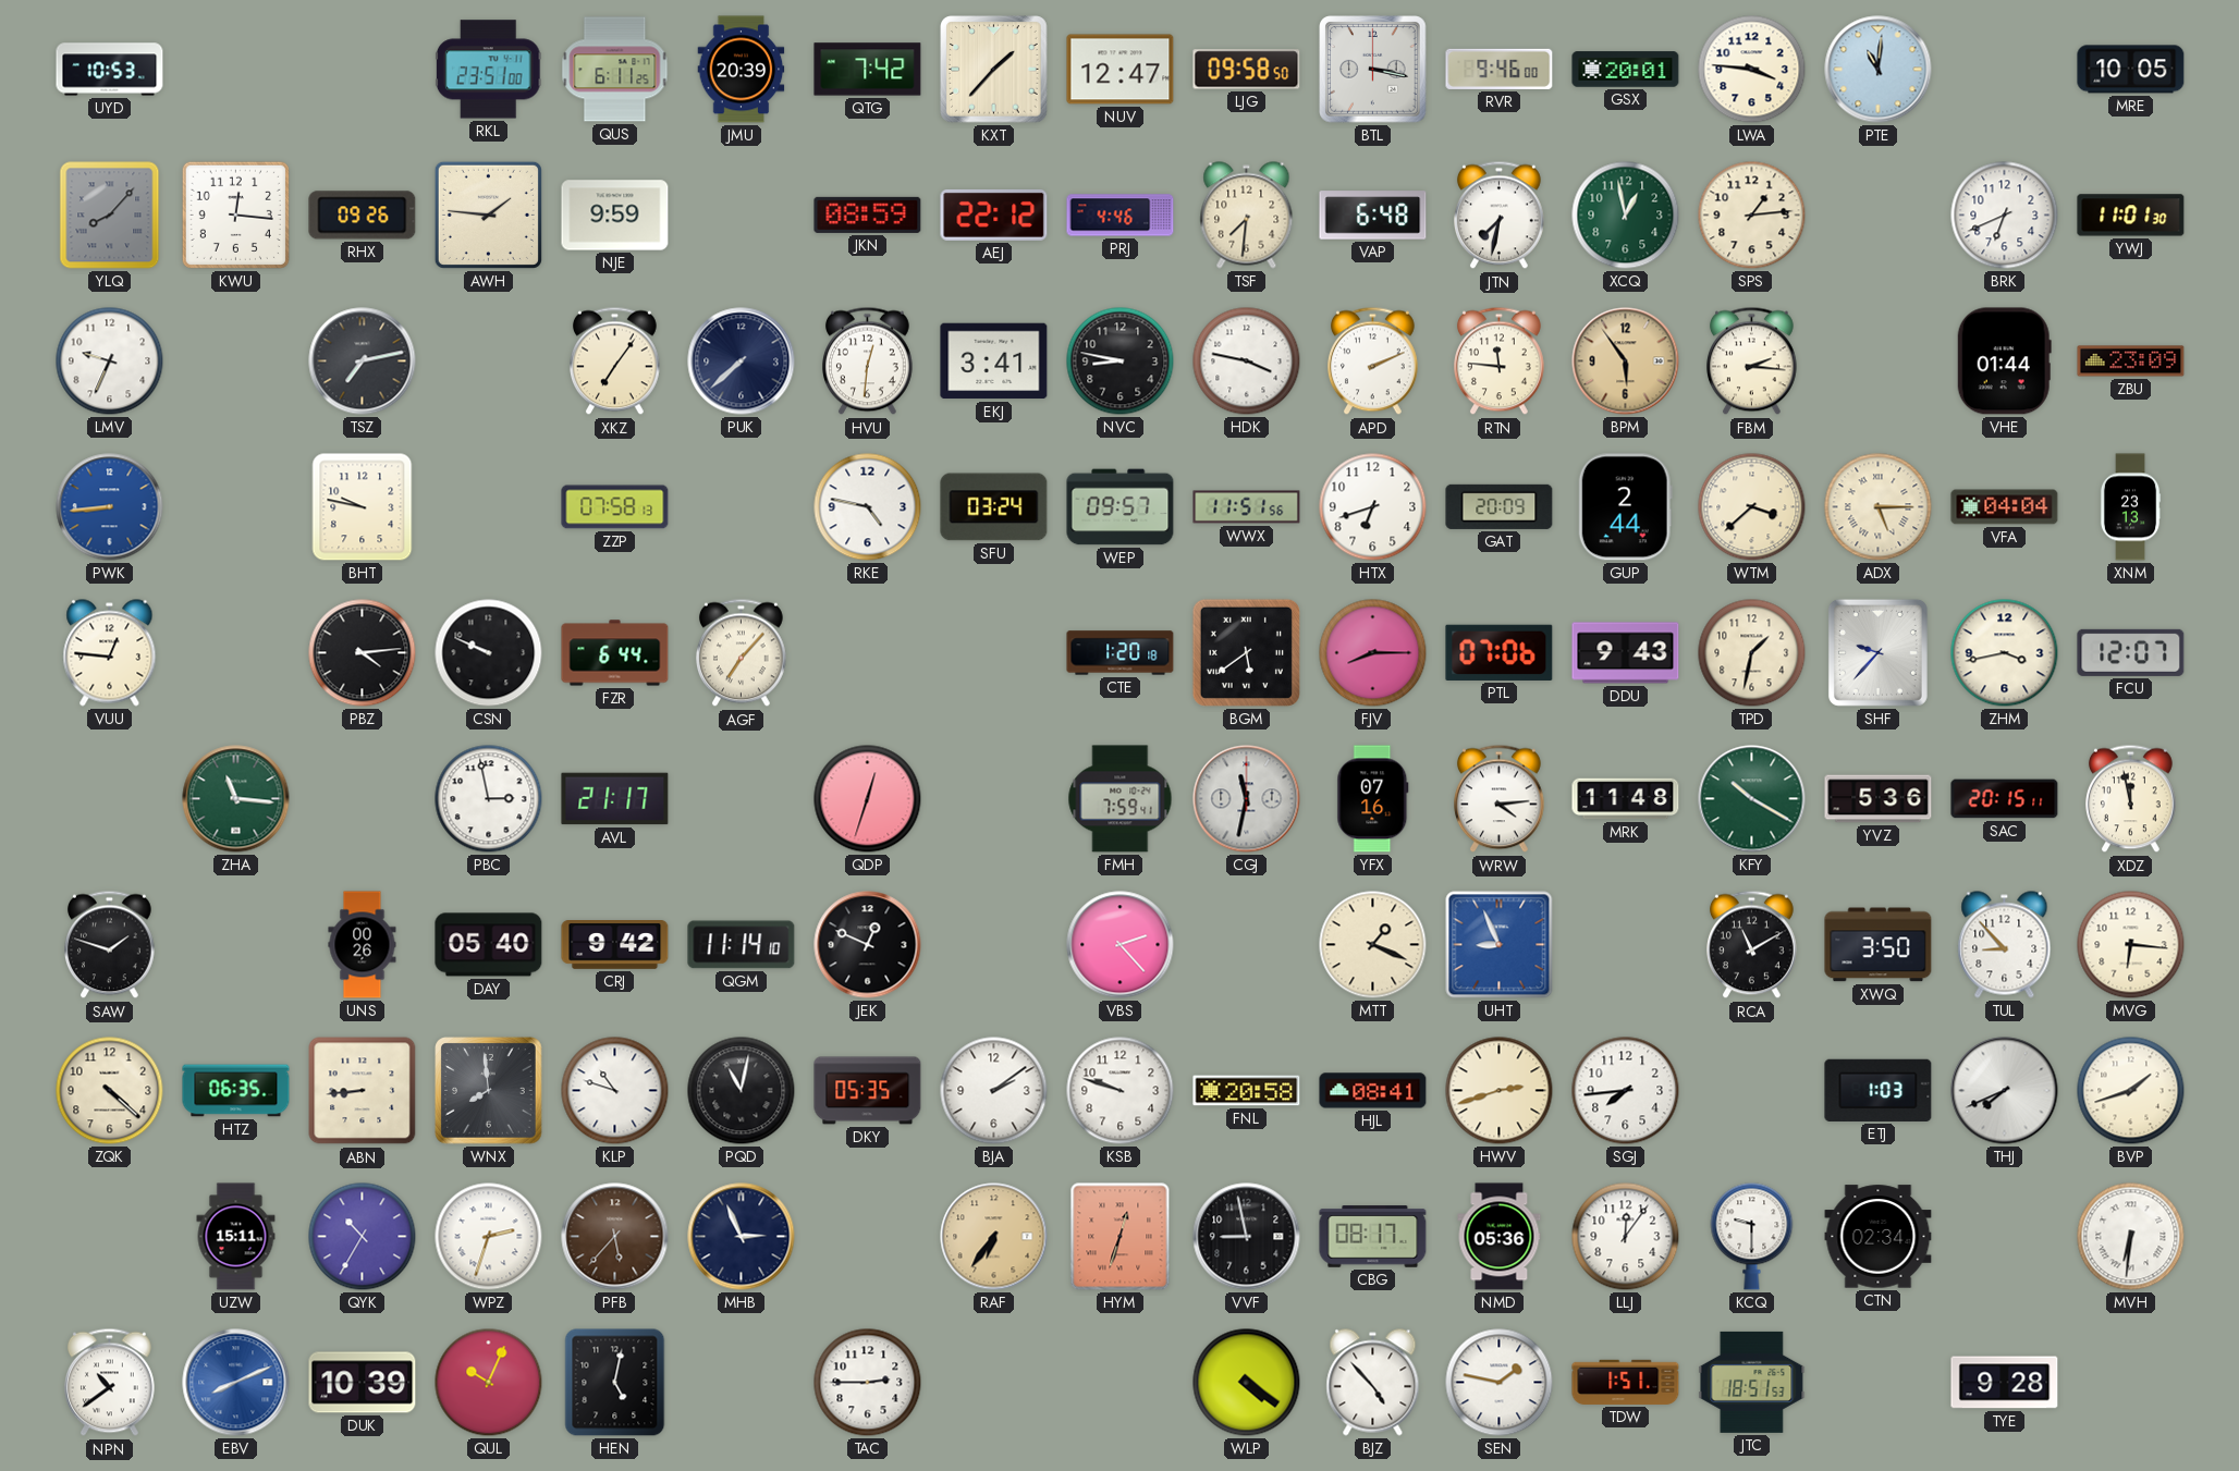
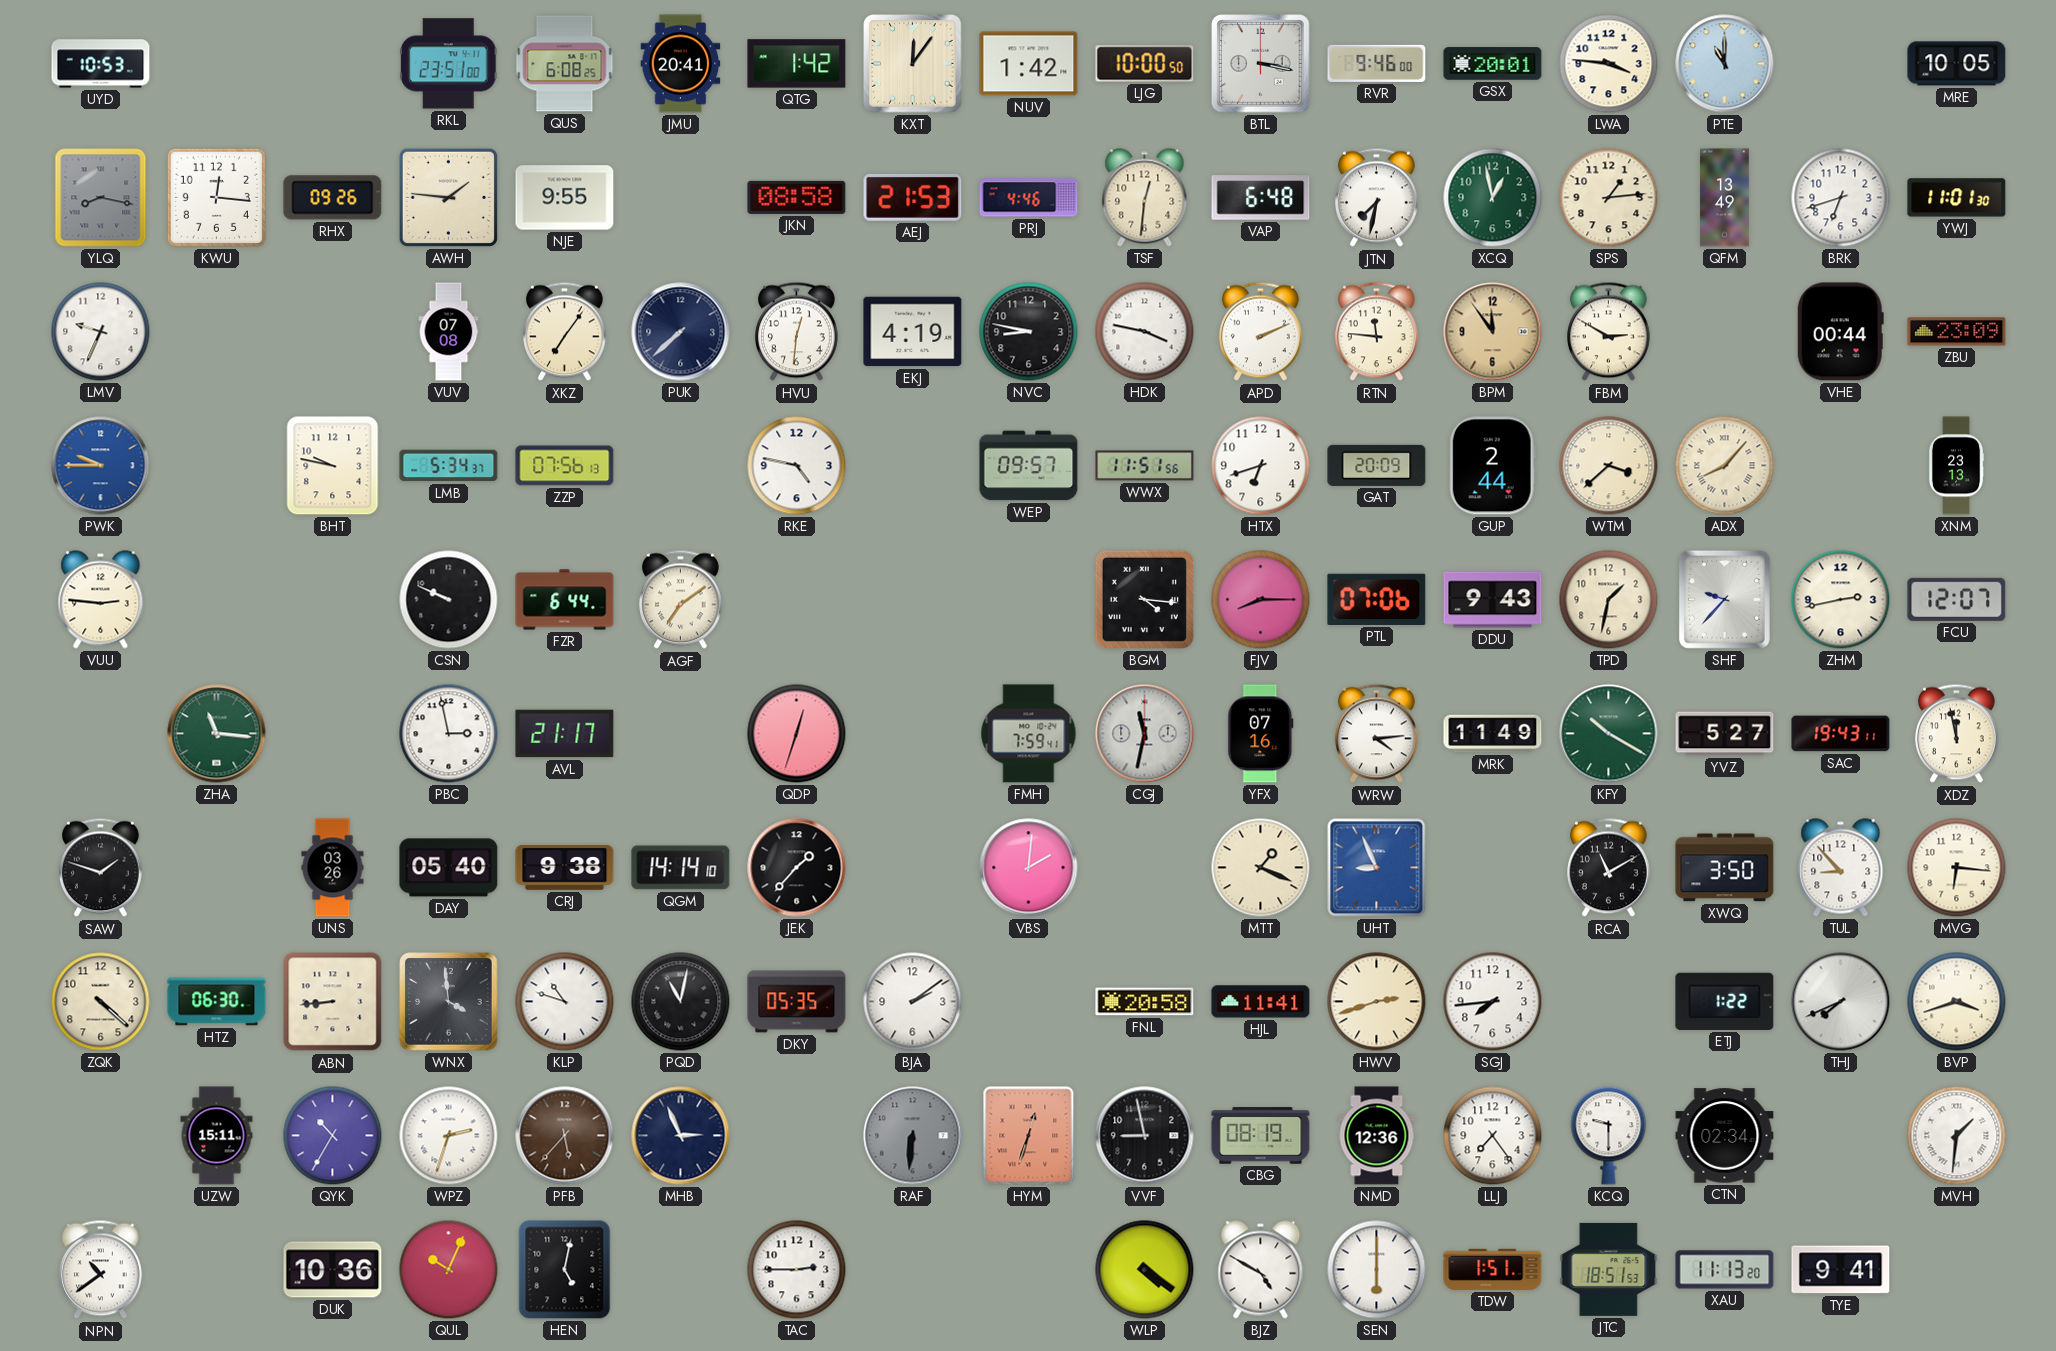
QUS: 6:11 -> 6:08 (565, 64)
JMU: 20:39 -> 20:41 (681, 64)
QTG: 7:42 -> 1:42 (797, 64)
KXT: 1:37 -> 12:06 (913, 64)
NUV: 12:47 -> 1:42 (1029, 64)
LJG: 09:58 -> 10:00 (1145, 64)
PTE: 11:01 -> 11:00 (1725, 64)
YLQ: 8:07 -> 8:17 (101, 198)
NJE: 9:59 -> 9:55 (565, 198)
JKN: 08:59 -> 08:58 (797, 197)
AEJ: 22:12 -> 21:53 (913, 197)
TSF: 7:31 -> 12:31 (1145, 198)
QFM: none -> 13:49 (1725, 198)
BRK: 6:41 -> 6:42 (1841, 198)
TSZ: 7:13 -> none (363, 361)
VUV: none -> 07:08 (449, 332)
EKJ: 3:41 -> 4:19 (913, 332)
BPM: 5:54 -> 11:54 (1493, 332)
FBM: 2:16 -> 2:50 (1609, 332)
VHE: 01:44 -> 00:44 (1840, 332)
PWK: 8:44 -> 9:45 (101, 466)
LMB: none -> 5:34 (449, 466)
ZZP: 07:58 -> 07:56 (565, 466)
SFU: 03:24 -> none (994, 507)
ADX: 5:15 -> 8:07 (1725, 466)
VFA: 04:04 -> none (2005, 507)
VUU: 12:46 -> 2:46 (101, 600)
PBZ: 4:14 -> none (363, 653)
AGF: 7:07 -> 7:09 (681, 600)
CTE: 1:20 -> none (1121, 653)
BGM: 5:39 -> 4:16 (1144, 599)
ZHM: 3:43 -> 2:43 (1841, 600)
MRK: 11:48 -> 11:49 (1493, 734)
YVZ: 5:36 -> 5:27 (1725, 734)
SAC: 20:15 -> 19:43 (1841, 734)
UNS: 00:26 -> 03:26 (333, 868)
CRJ: 9:42 -> 9:38 (565, 868)
QGM: 11:14 -> 14:14 (681, 868)
JEK: 12:49 -> 1:37 (797, 868)
VBS: 2:23 -> 2:01 (1029, 868)
HTZ: 06:35 -> 06:30 (217, 1002)
WNX: 7:59 -> 3:59 (449, 1002)
KSB: 9:48 -> none (1121, 1091)
HJL: 08:41 -> 11:41 (1261, 1002)
ETJ: 1:03 -> 1:22 (1725, 1001)
BVP: 1:42 -> 3:42 (1957, 1002)
RAF: 6:36 -> 6:31 (913, 1136)
RAF dial: champagne -> grey (913, 1136)
CBG: 08:17 -> 08:19 (1261, 1136)
NMD: 05:36 -> 12:36 (1377, 1136)
LLJ: 12:06 -> 7:24 (1493, 1136)
MVH: 6:31 -> 1:31 (1957, 1136)
EBV: 8:11 -> none (236, 1383)
DUK: 10:39 -> 10:36 (333, 1270)
BJZ: 4:53 -> 4:50 (1261, 1270)
SEN: 1:47 -> 6:00 (1377, 1270)
XAU: none -> 11:13 (1725, 1270)
TYE: 9:28 -> 9:41 (1841, 1270)
